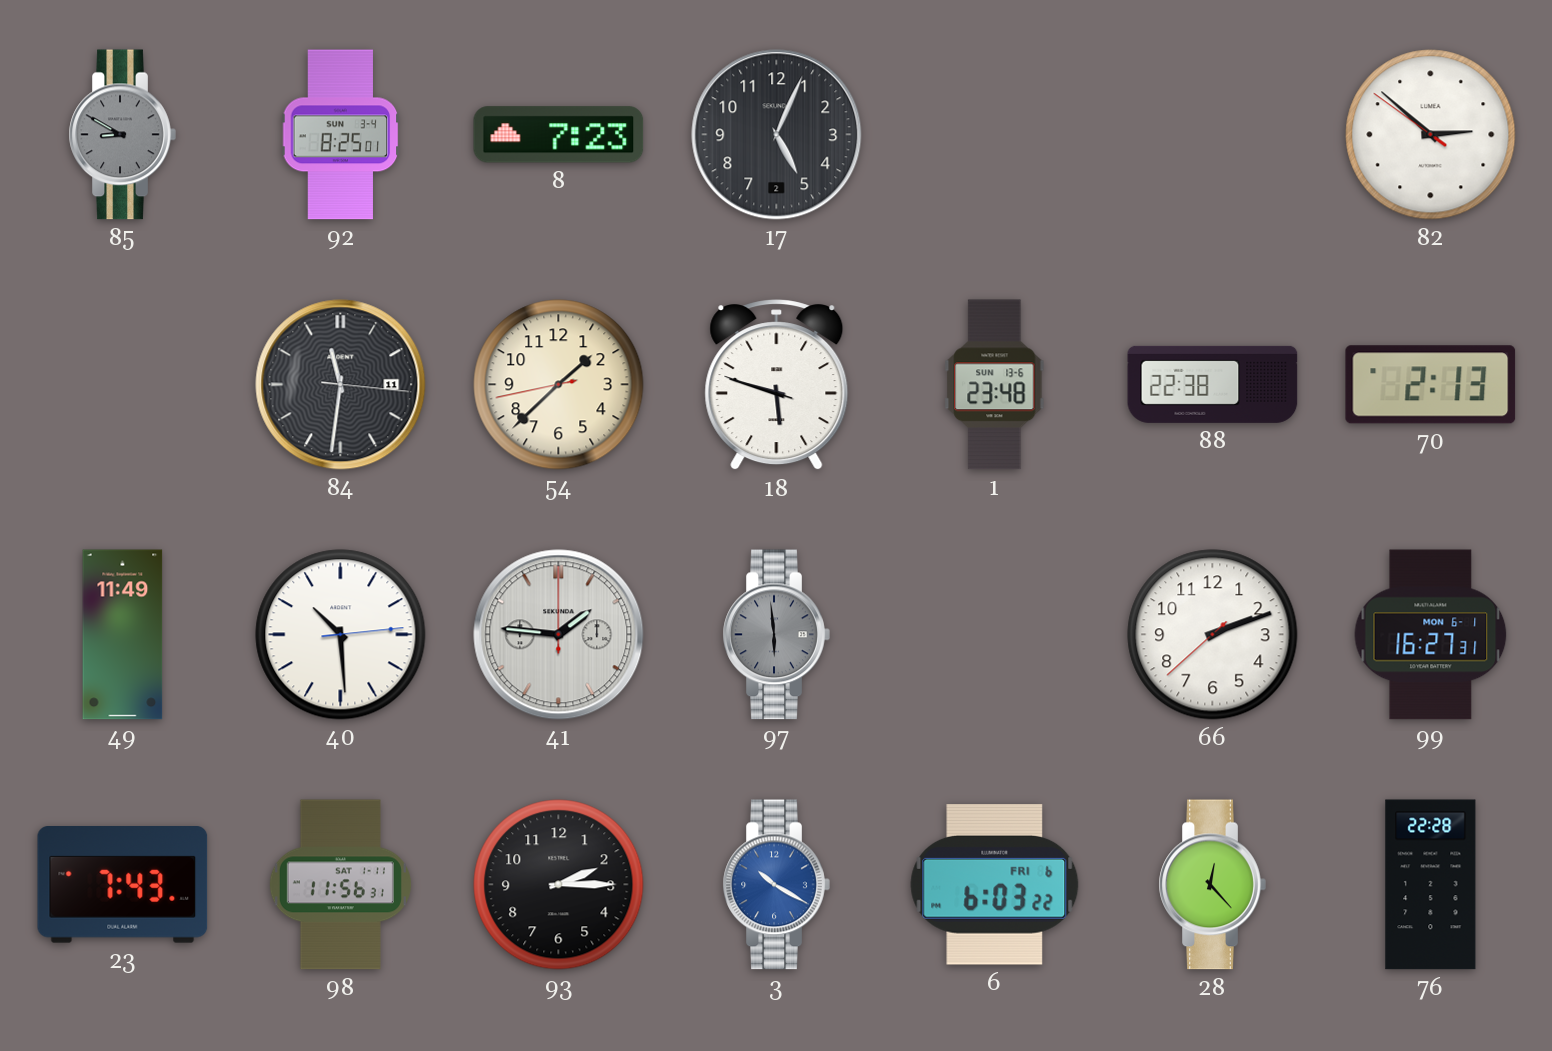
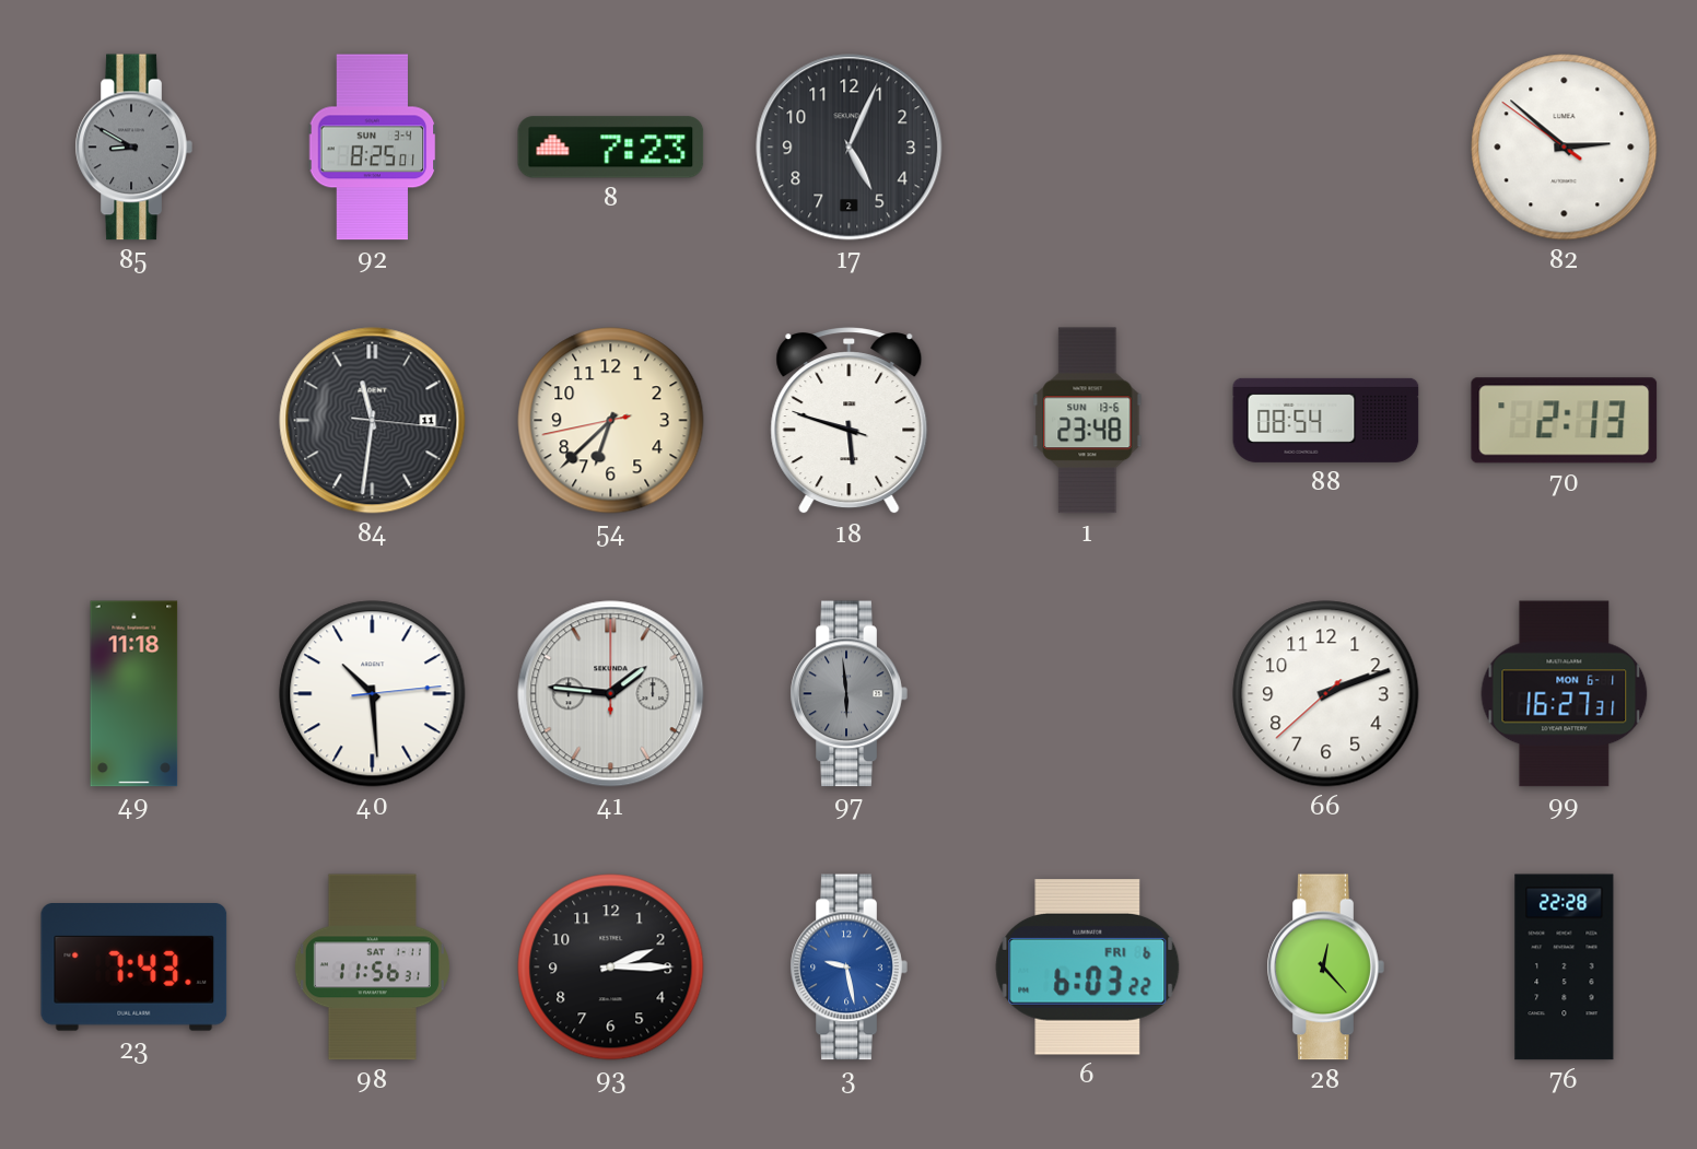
54: 1:37 -> 6:37 (611, 421)
88: 22:38 -> 08:54 (1326, 420)
49: 11:49 -> 11:18 (134, 694)
3: 10:20 -> 9:28 (848, 968)
